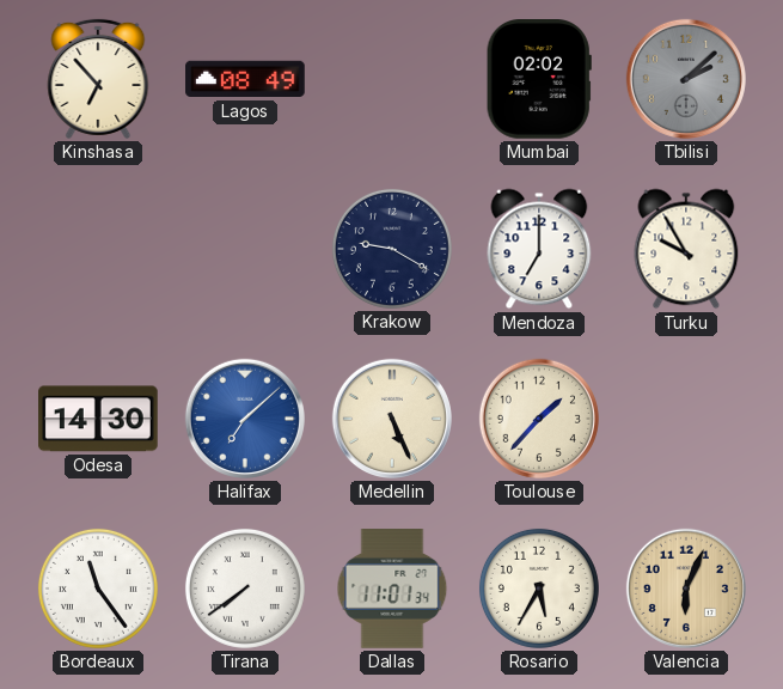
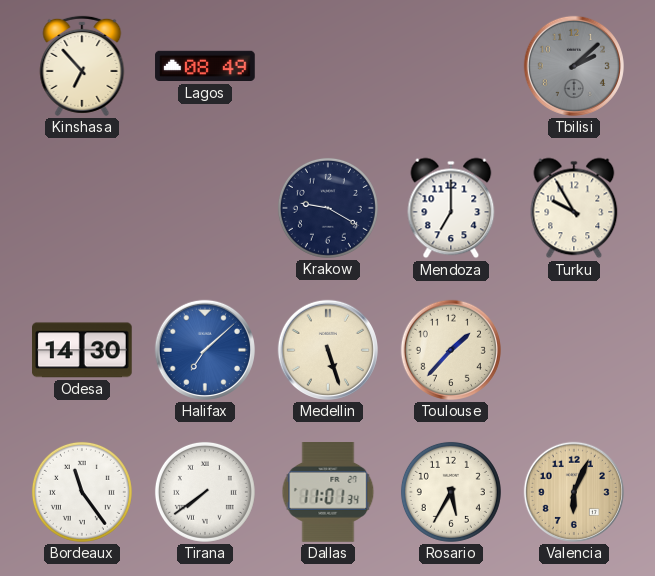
Mumbai: 02:02 -> none (539, 80)
Medellin: 5:26 -> 5:27 (328, 350)
